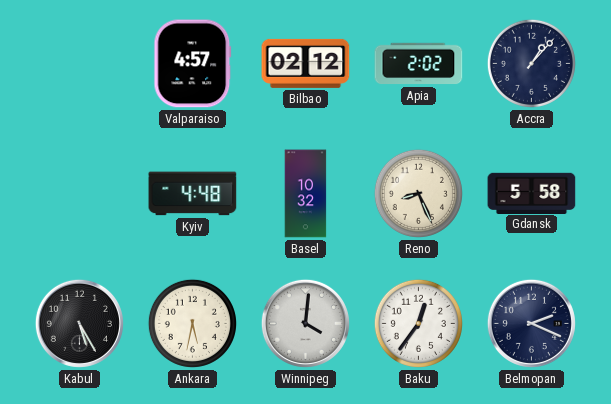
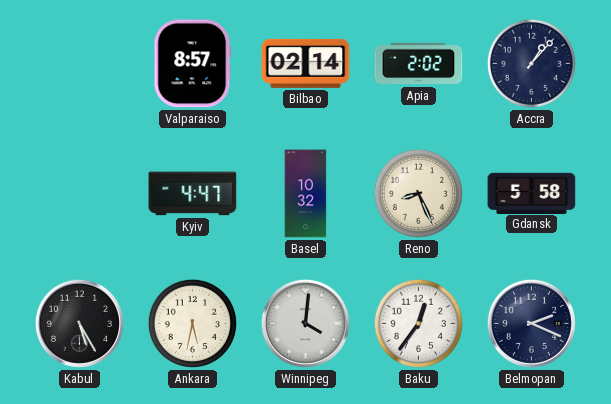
Valparaiso: 4:57 -> 8:57 (193, 64)
Bilbao: 02:12 -> 02:14 (306, 63)
Kyiv: 4:48 -> 4:47 (193, 194)
